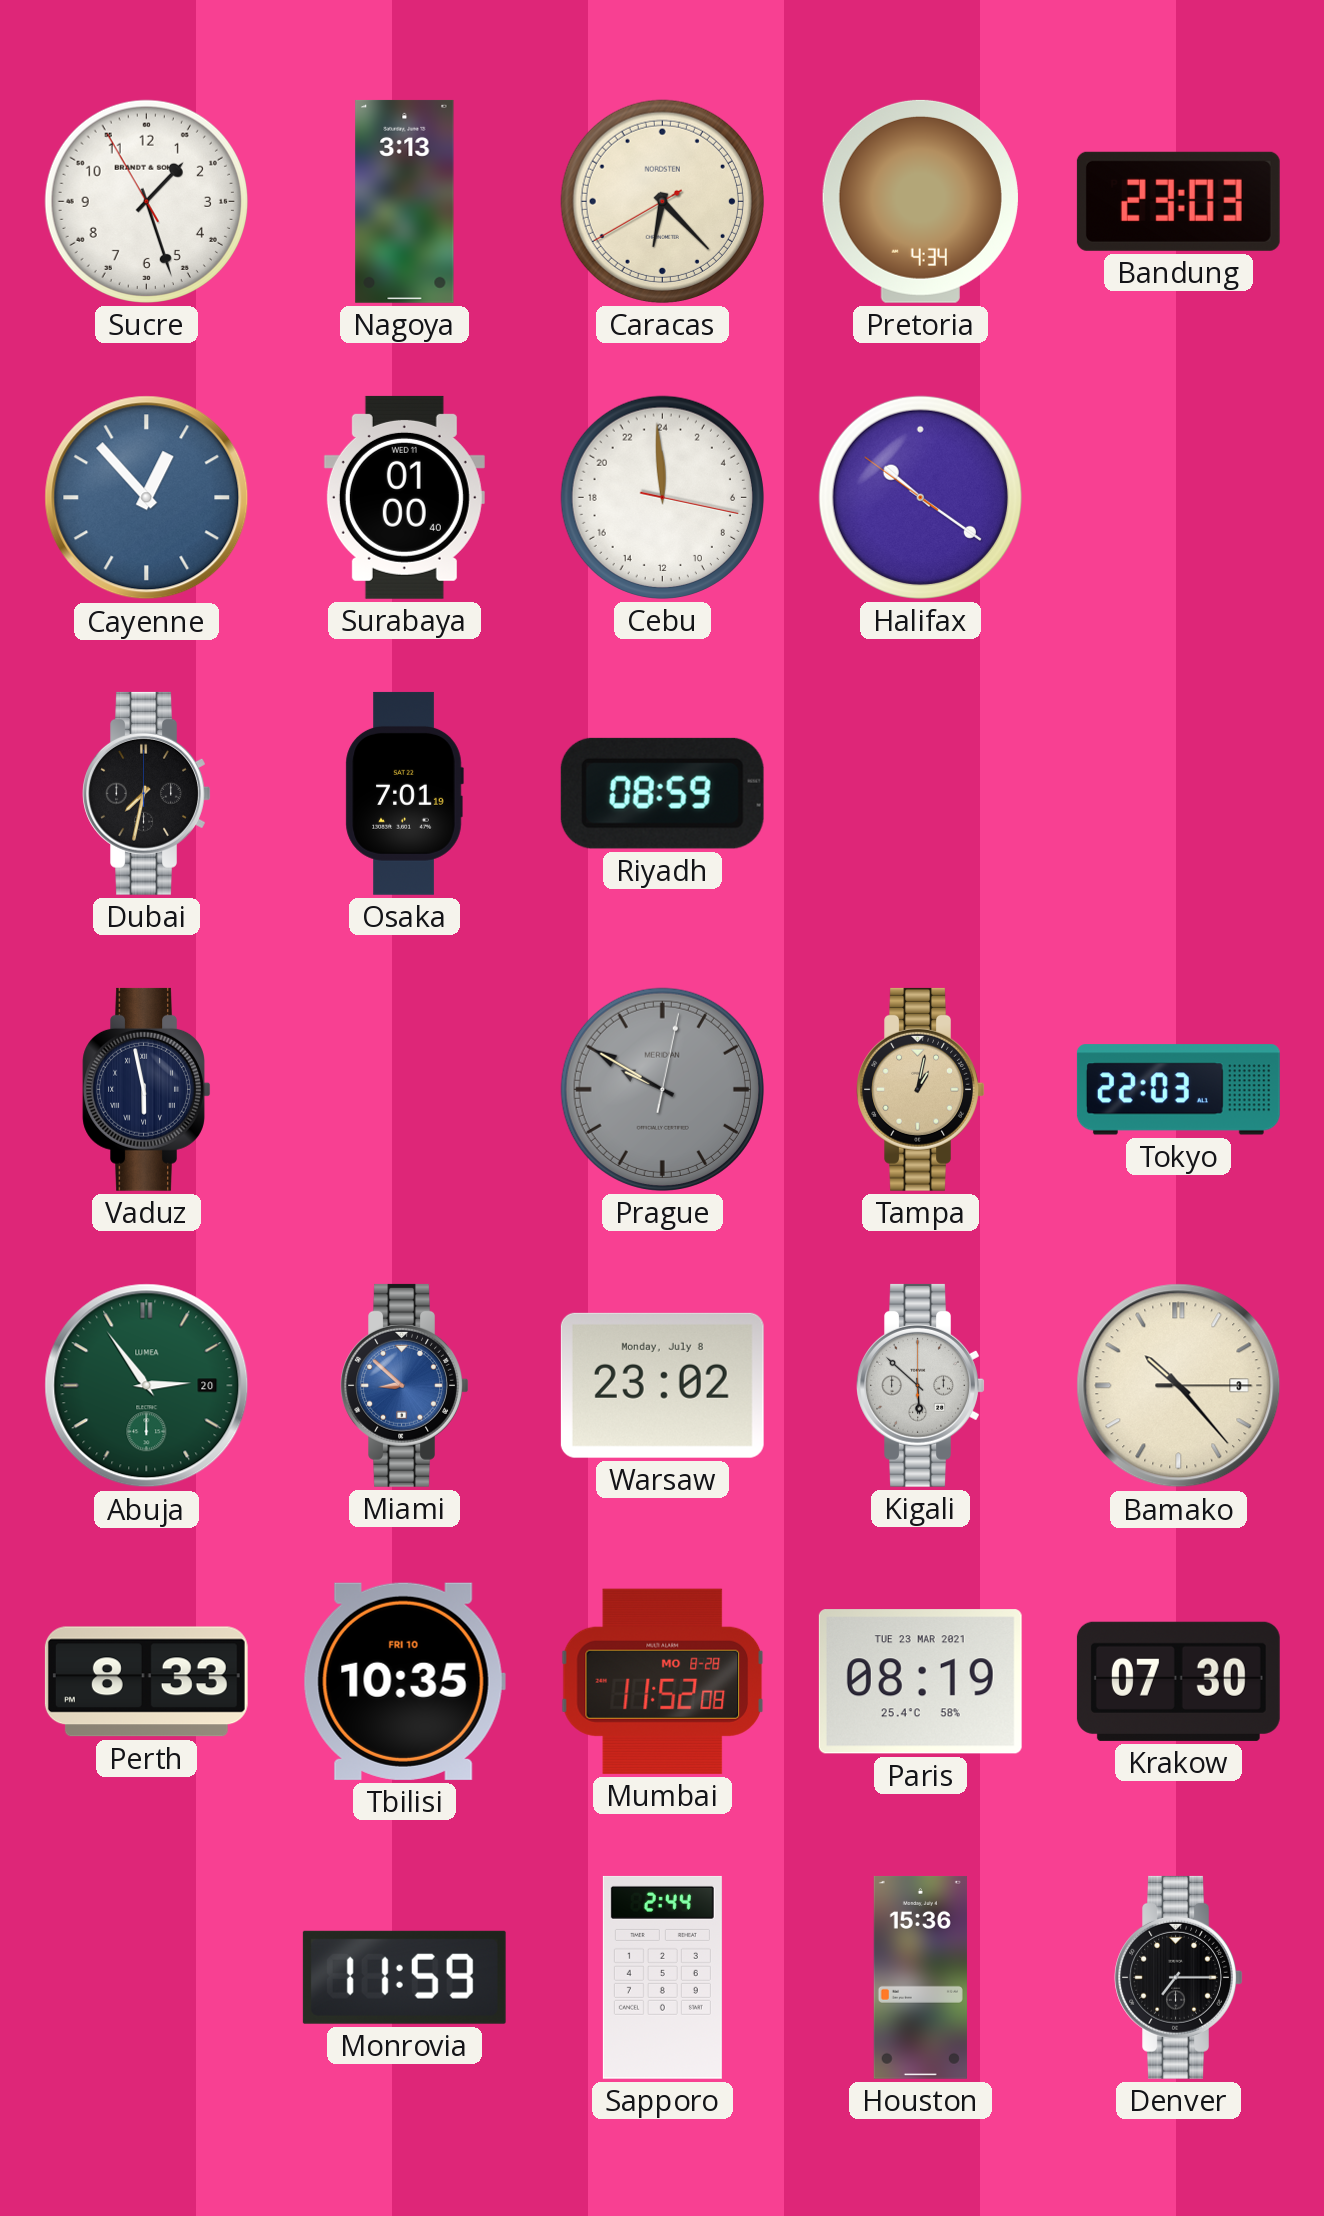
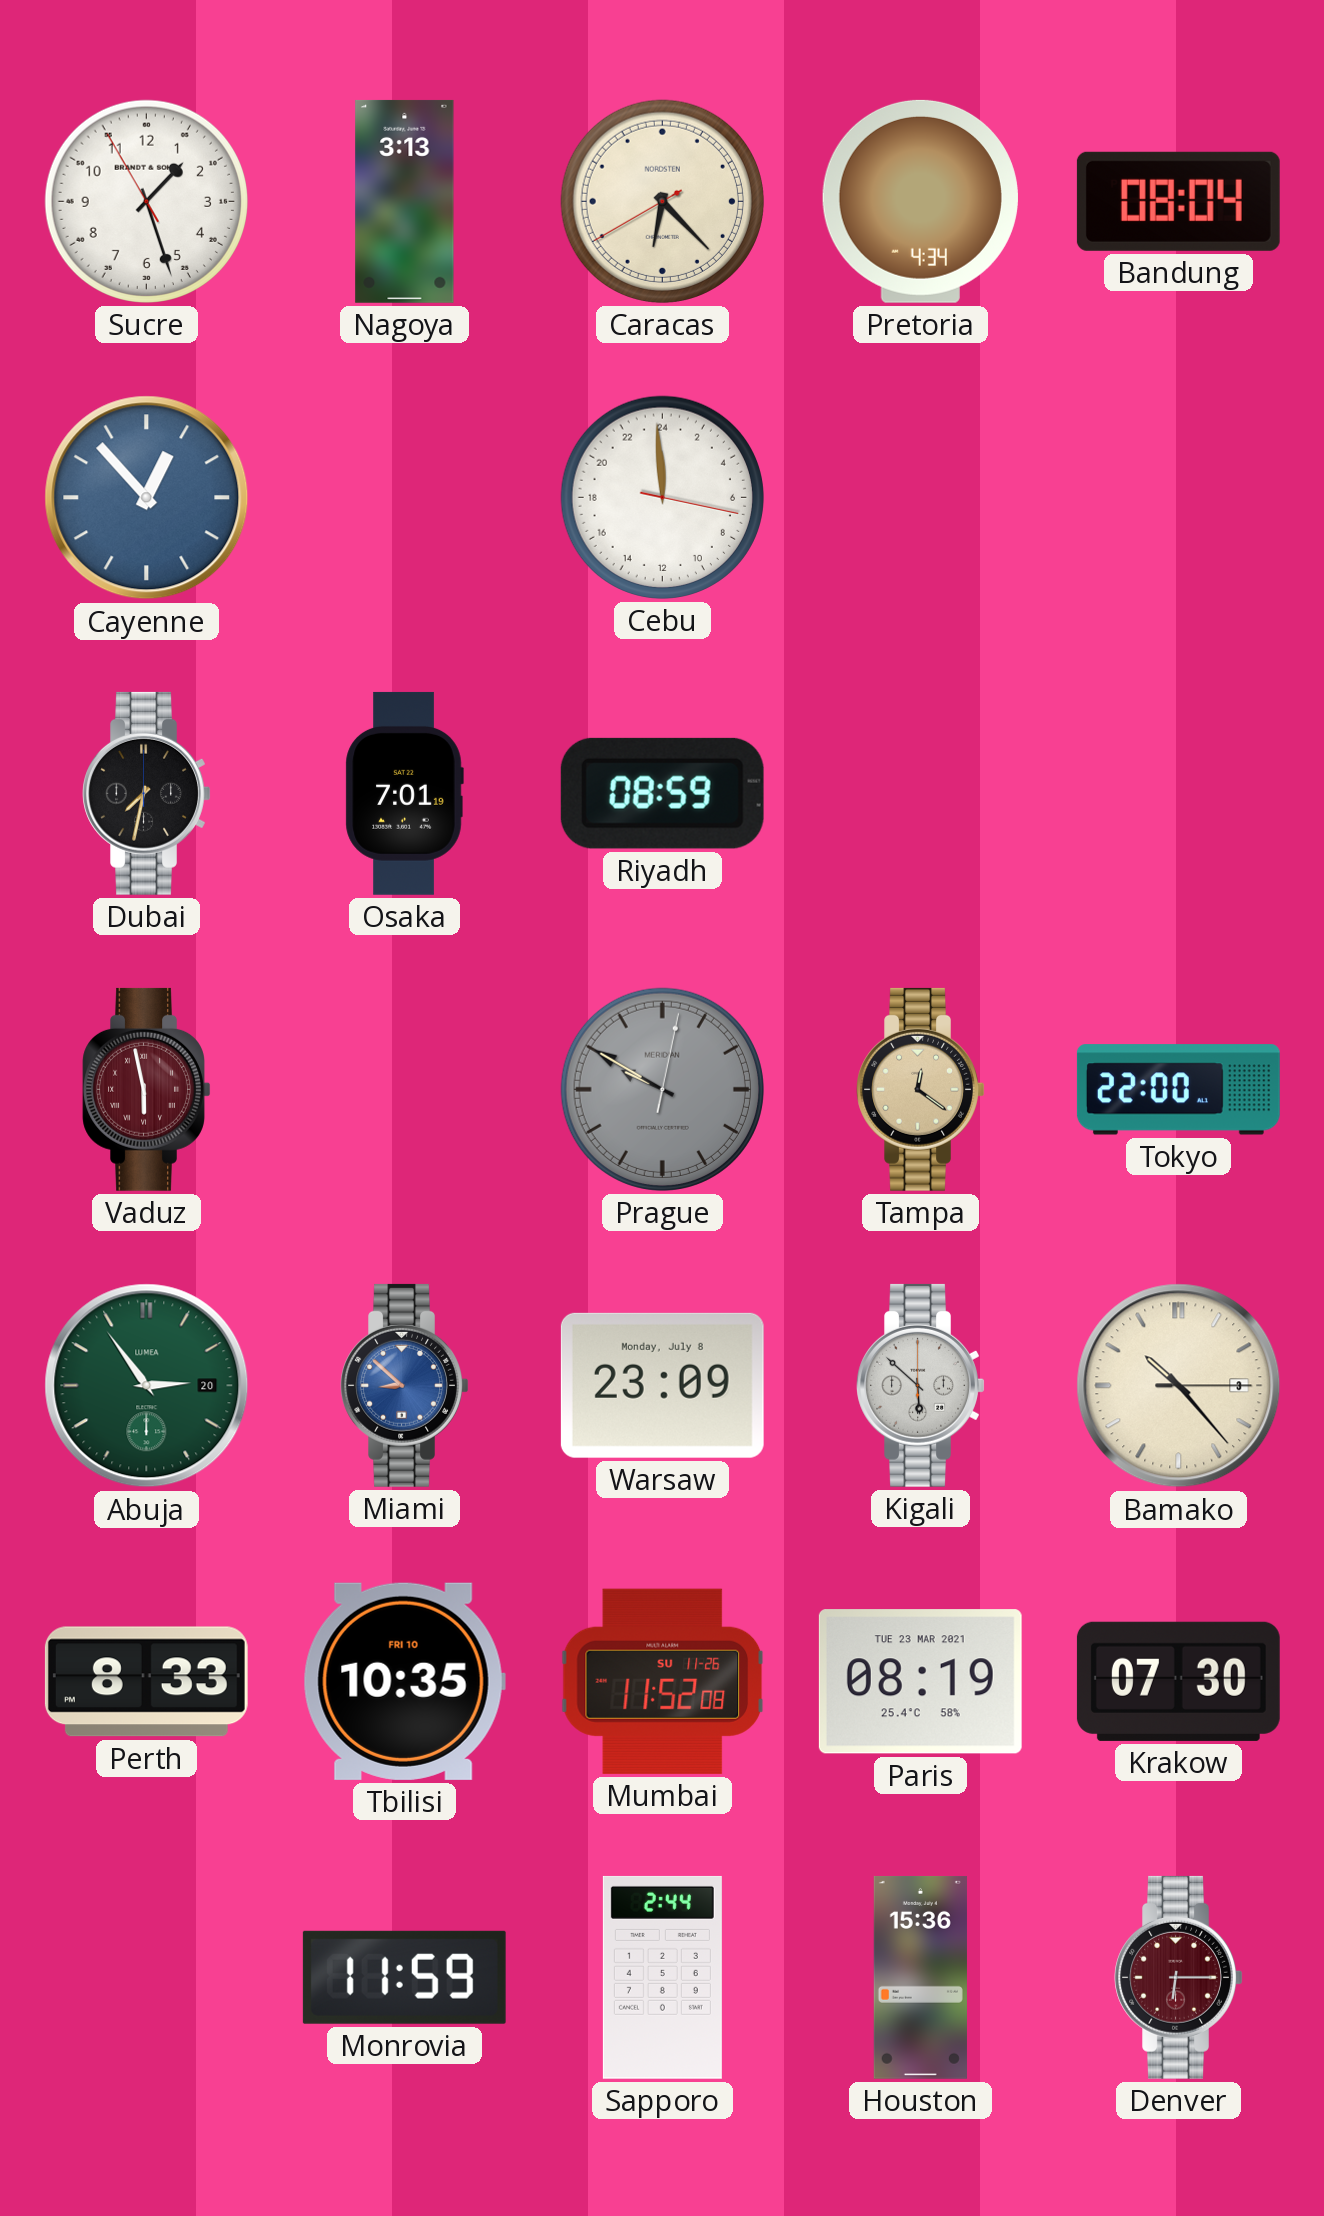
Bandung: 23:03 -> 08:04 (1178, 201)
Surabaya: 01:00 -> none (404, 497)
Halifax: 10:20 -> none (920, 497)
Vaduz dial: navy -> burgundy (147, 1089)
Tampa: 1:02 -> 12:21 (921, 1089)
Tokyo: 22:03 -> 22:00 (1178, 1090)
Warsaw: 23:02 -> 23:09 (662, 1385)
Mumbai date: MO 8-28 -> SU 11-26 (663, 1681)
Denver: 7:15 -> 6:15 (1179, 1977)
Denver dial: black -> burgundy (1179, 1977)
